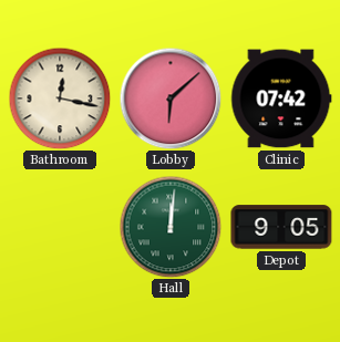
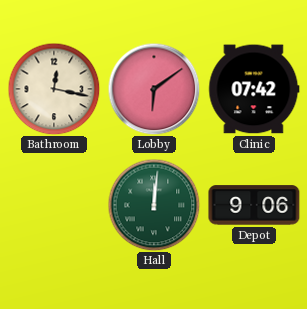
Lobby: 6:08 -> 6:09 (154, 89)
Depot: 9:05 -> 9:06 (254, 205)
